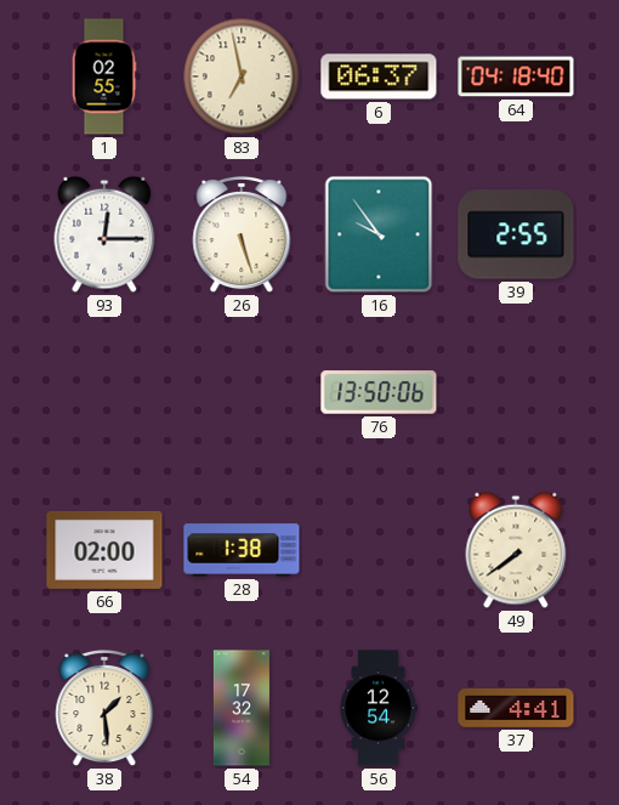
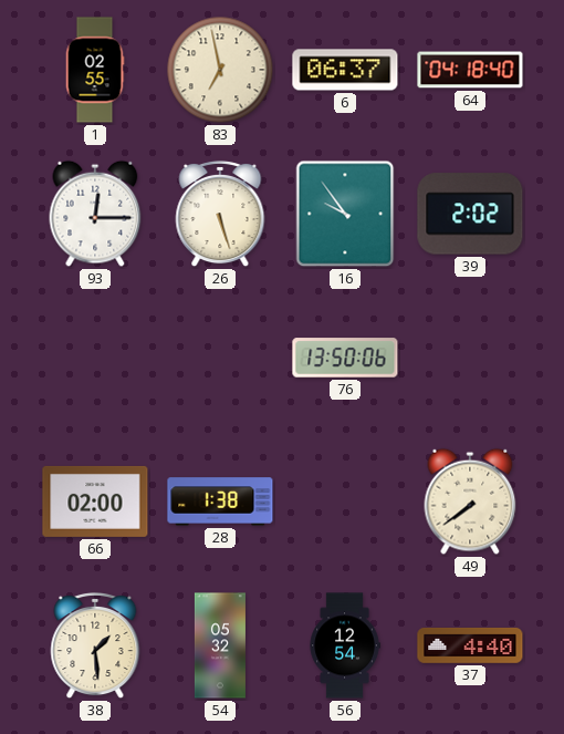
39: 2:55 -> 2:02 (470, 214)
54: 17:32 -> 05:32 (220, 645)
37: 4:41 -> 4:40 (470, 645)
